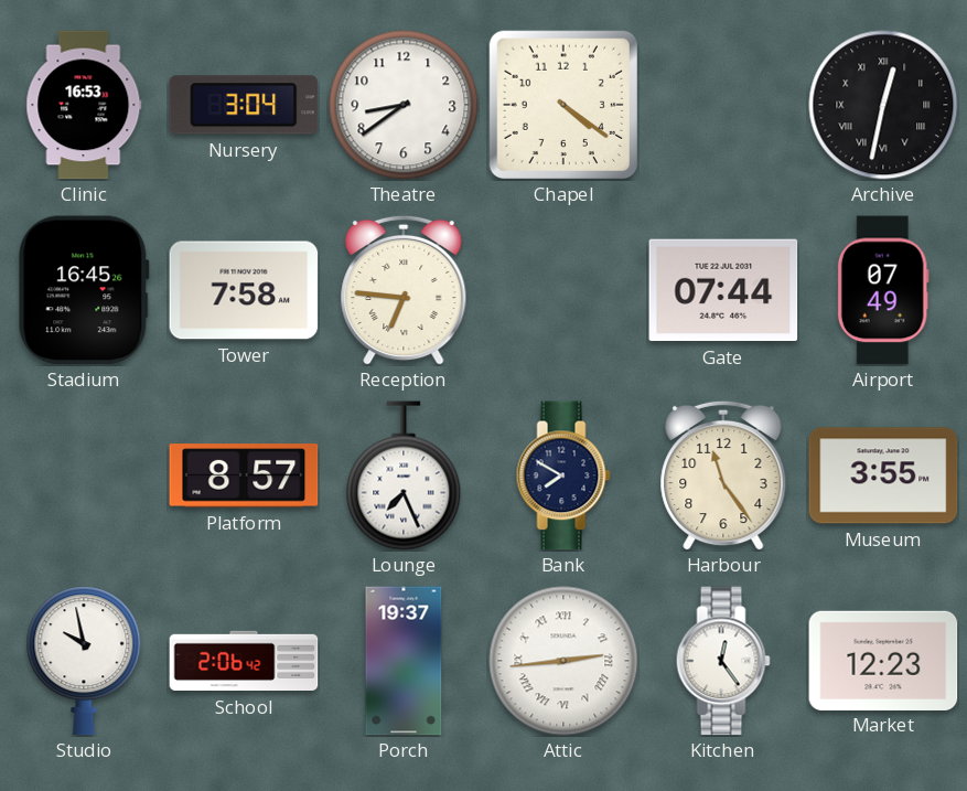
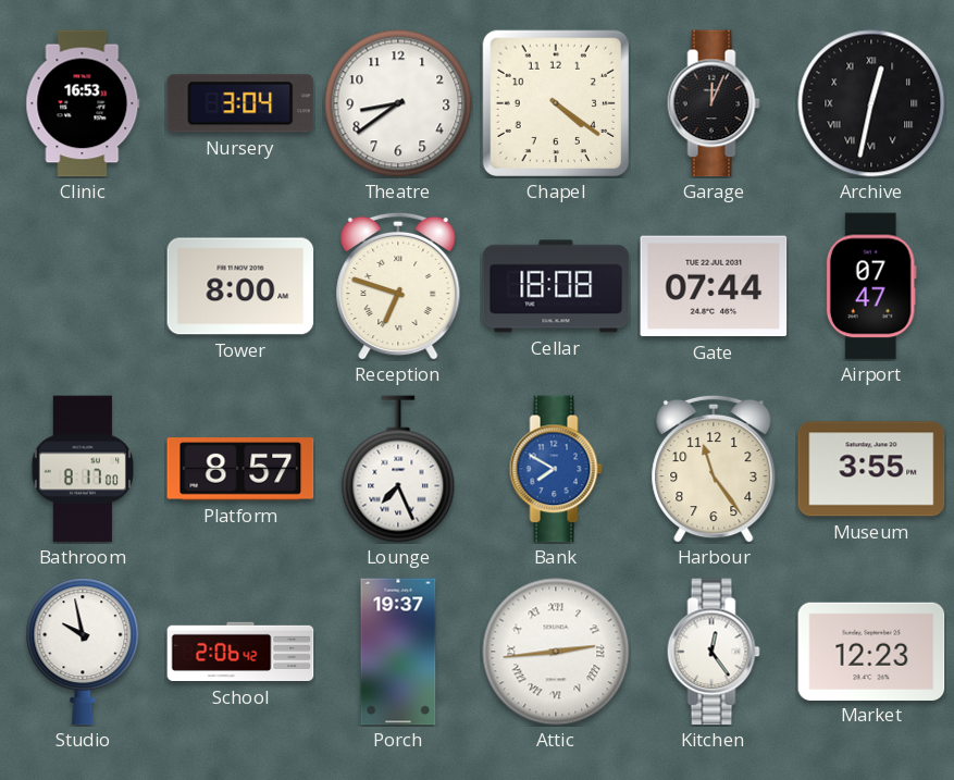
Garage: none -> 12:04 (714, 103)
Stadium: 16:45 -> none (84, 290)
Tower: 7:58 -> 8:00 (240, 286)
Reception: 6:46 -> 6:48 (398, 286)
Cellar: none -> 18:08 (556, 286)
Airport: 07:49 -> 07:47 (871, 286)
Bathroom: none -> 8:17 (82, 469)
Bank dial: navy -> blue (556, 469)
